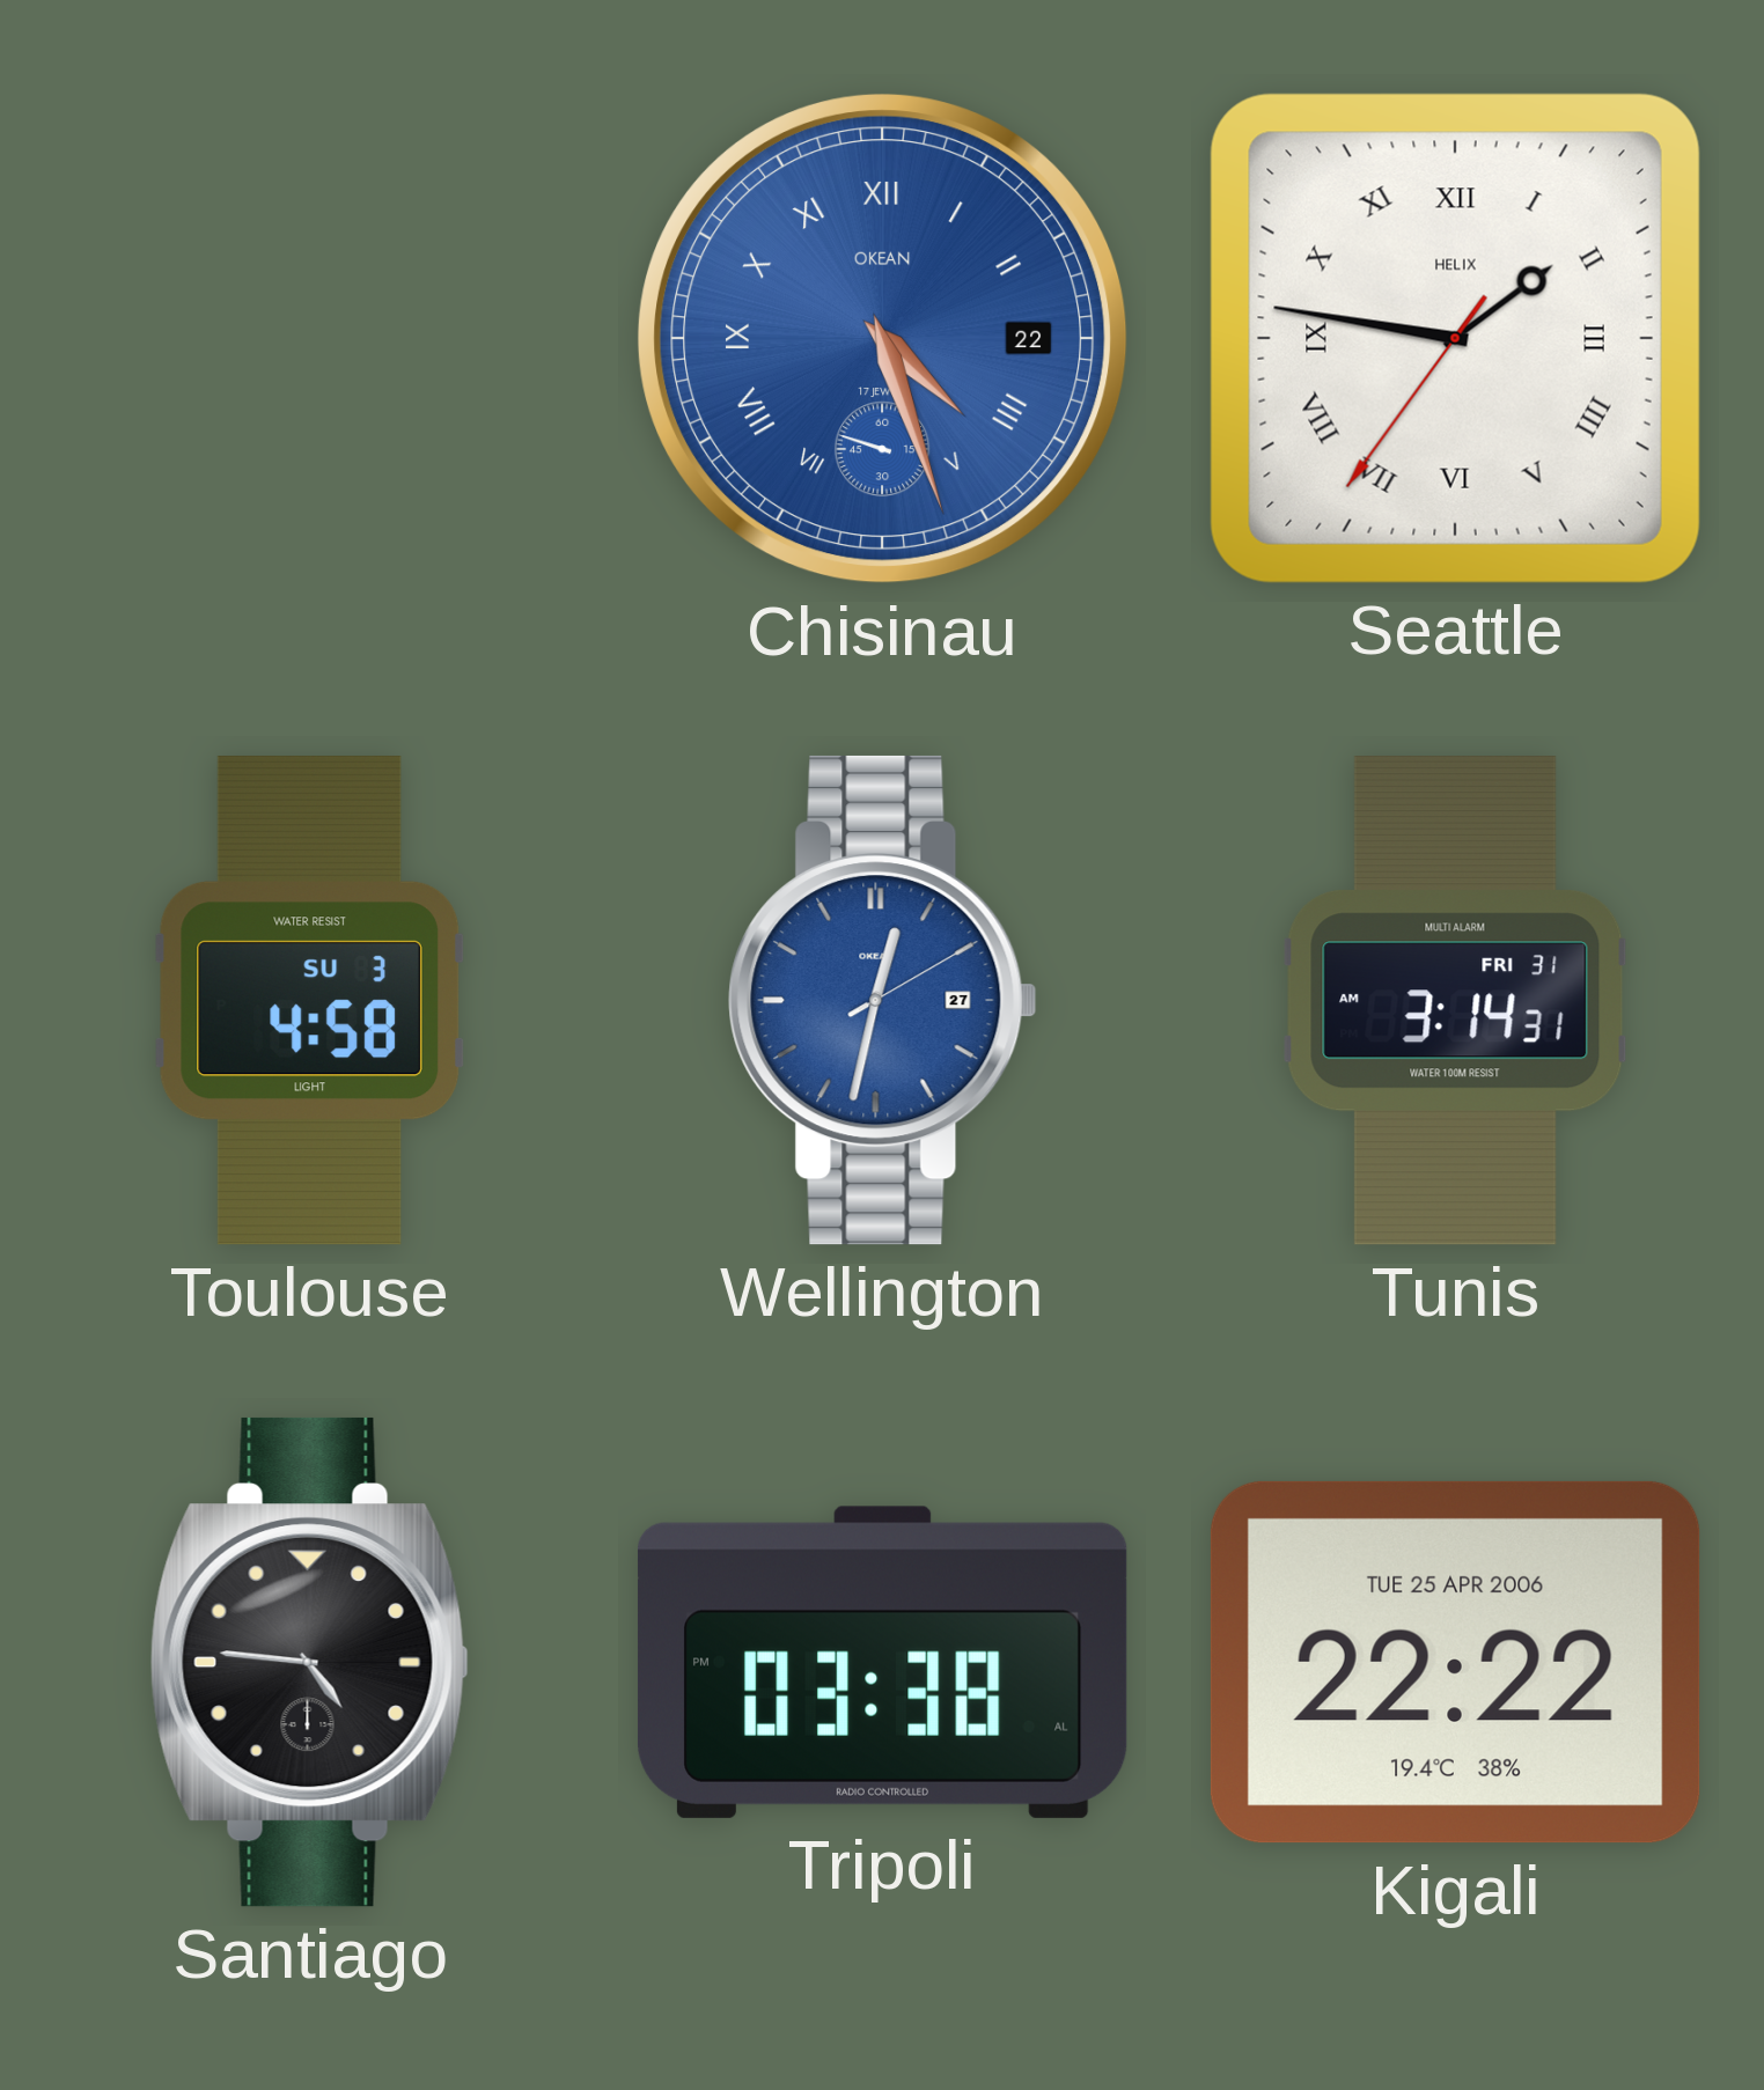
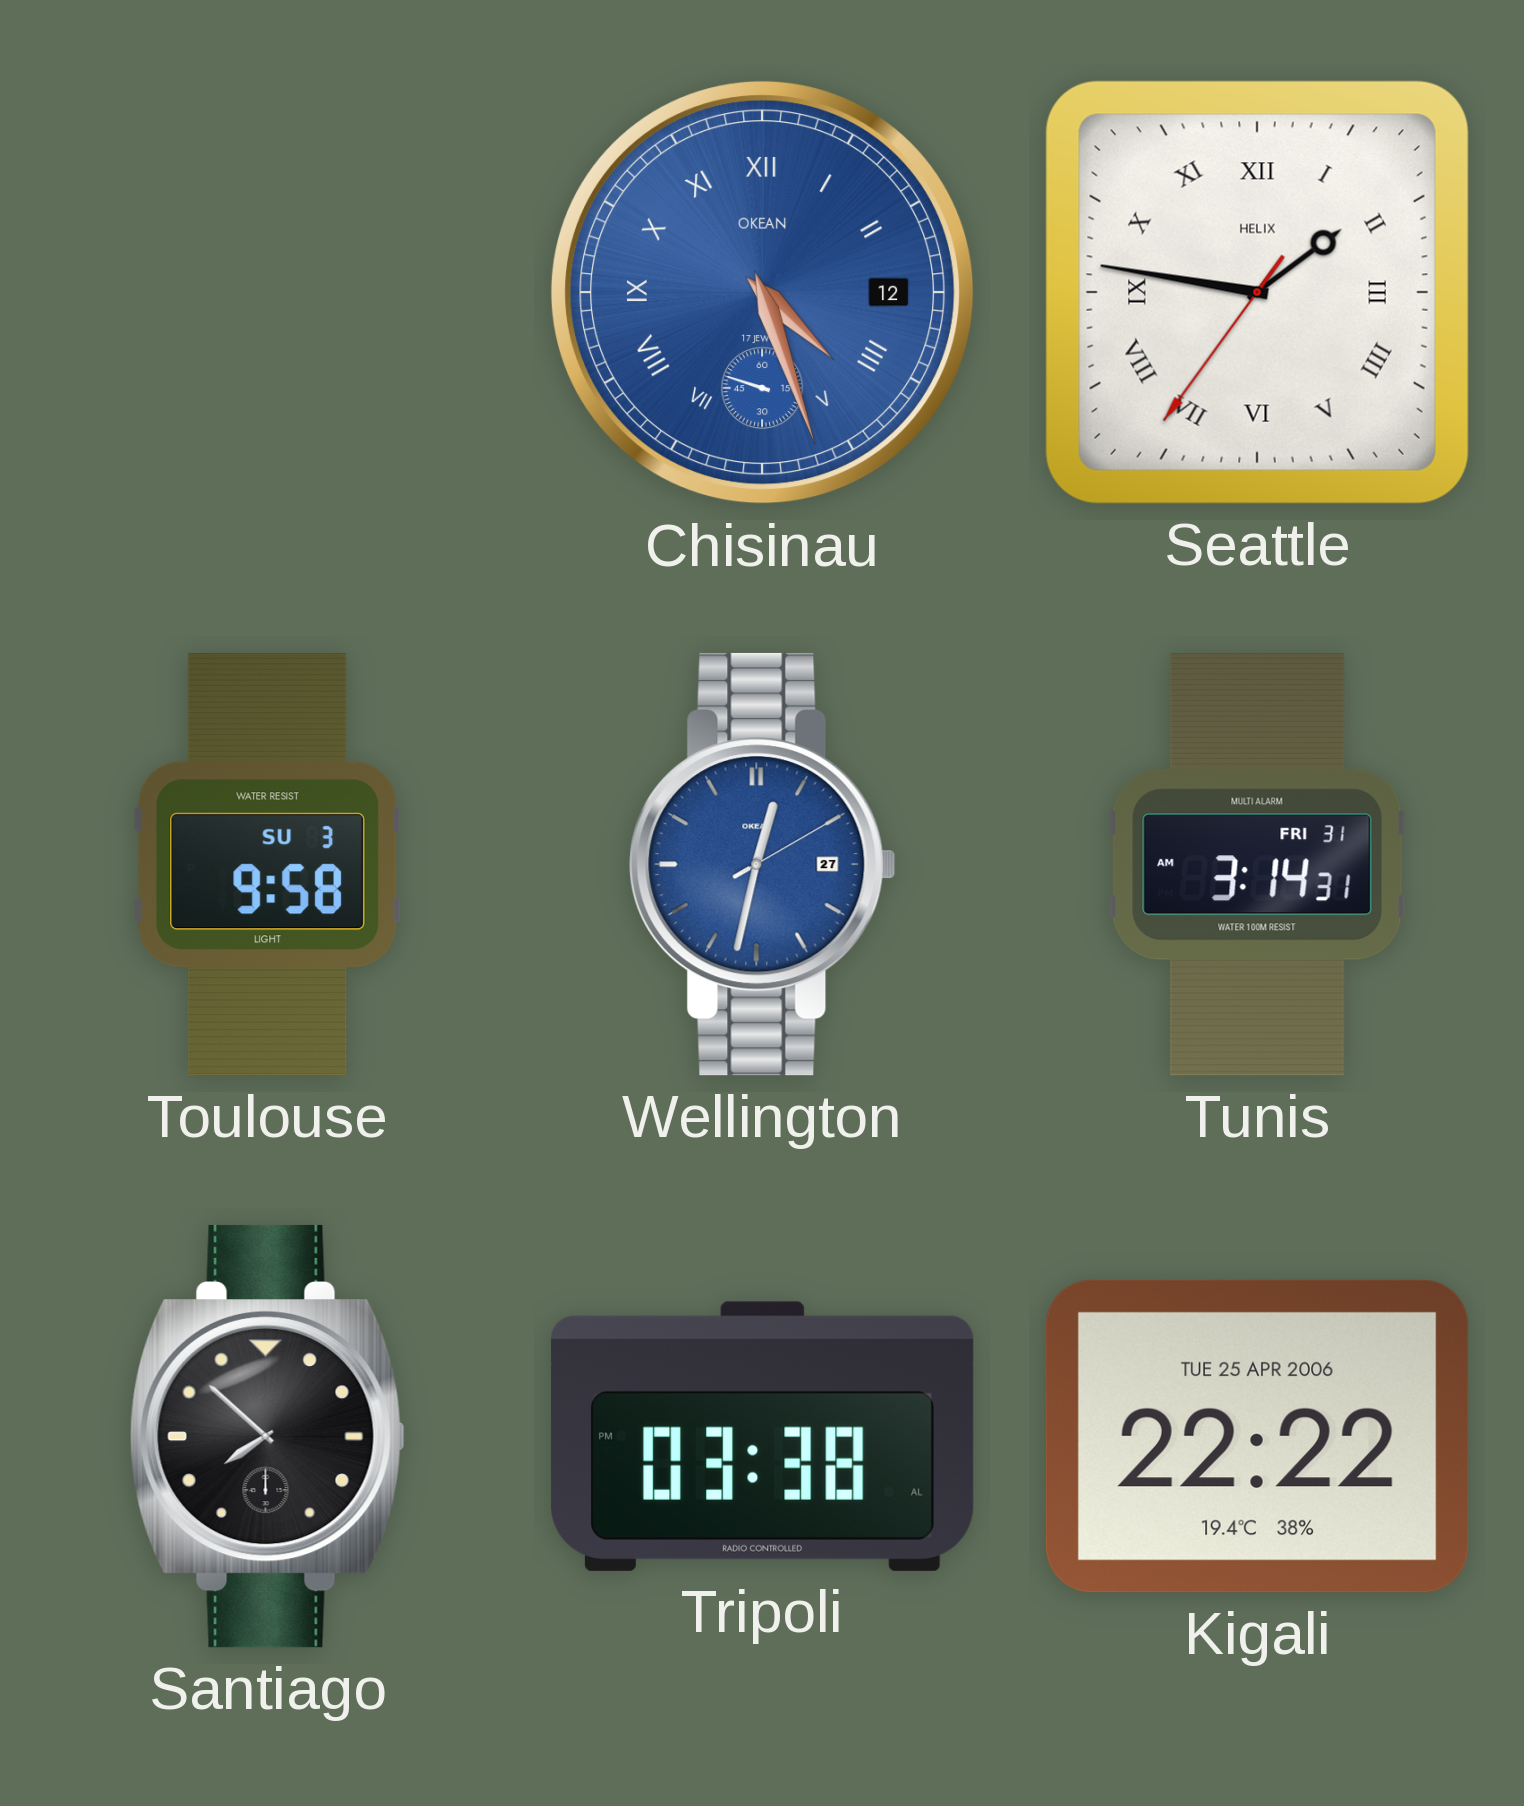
Chisinau date: 22 -> 12 (763, 293)
Toulouse: 4:58 -> 9:58 (267, 864)
Santiago: 4:46 -> 7:52 (267, 1436)
